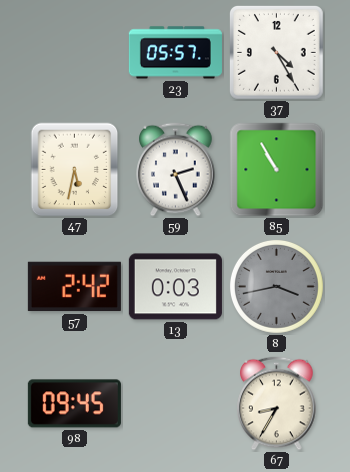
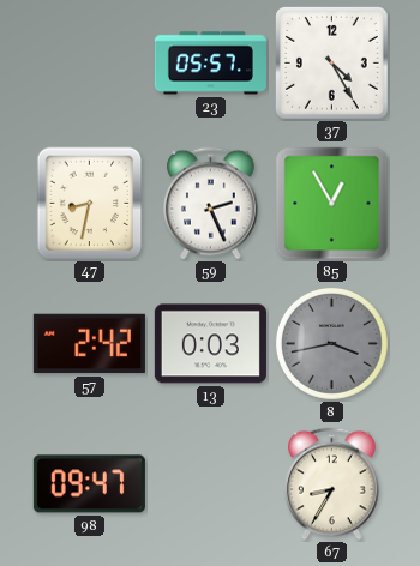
47: 5:32 -> 8:32 (90, 204)
85: 10:55 -> 12:55 (332, 204)
98: 09:45 -> 09:47 (89, 484)
